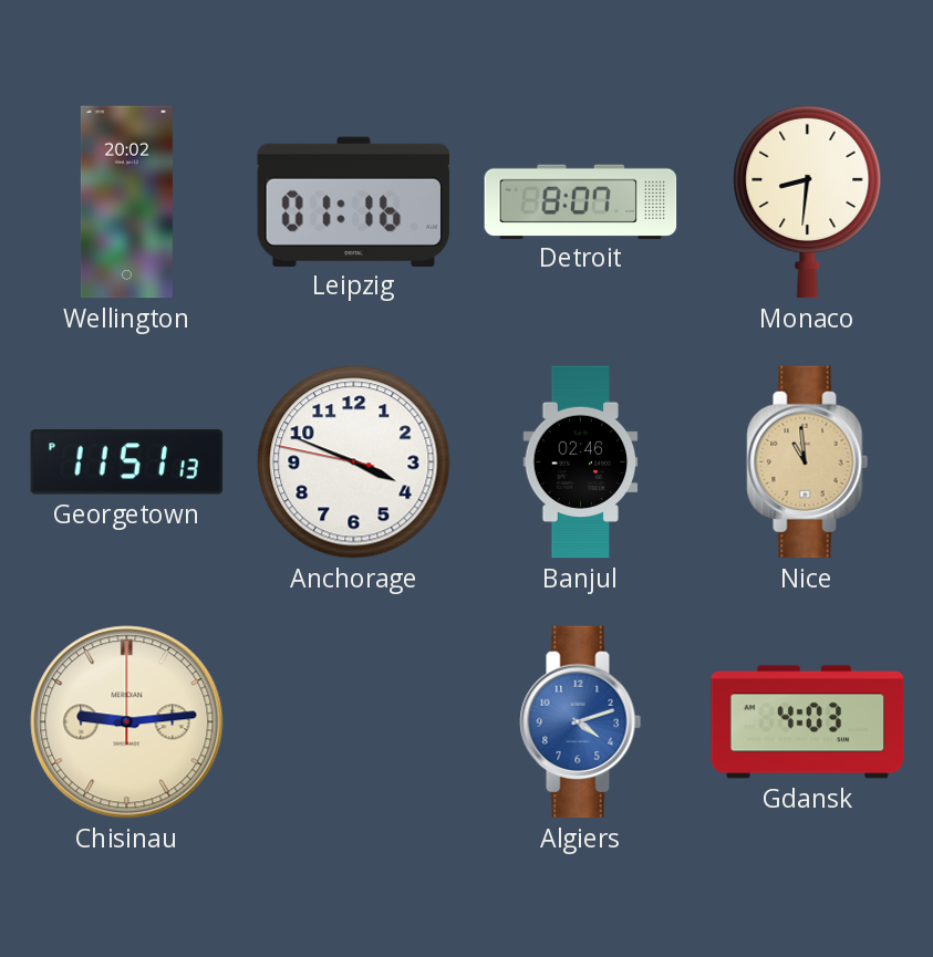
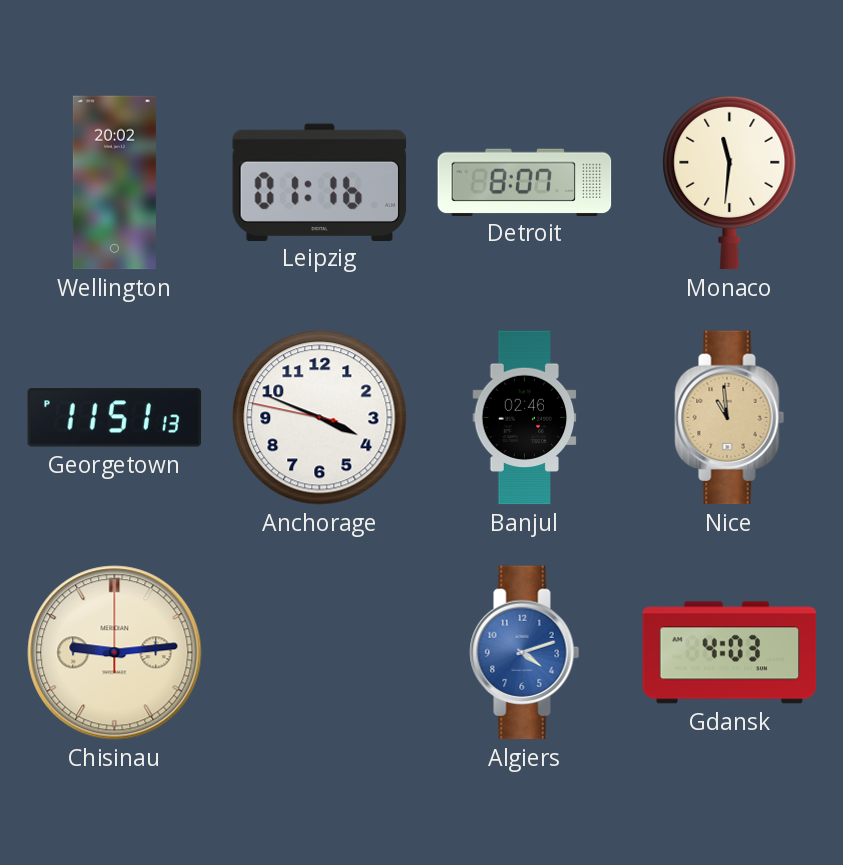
Monaco: 8:31 -> 11:31 (730, 182)
